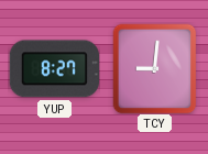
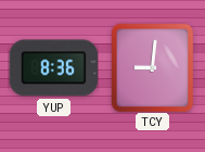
YUP: 8:27 -> 8:36 (53, 68)
